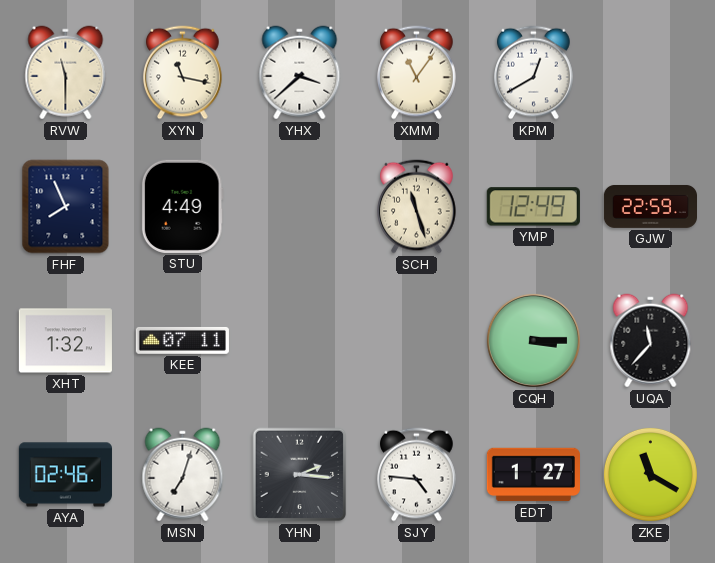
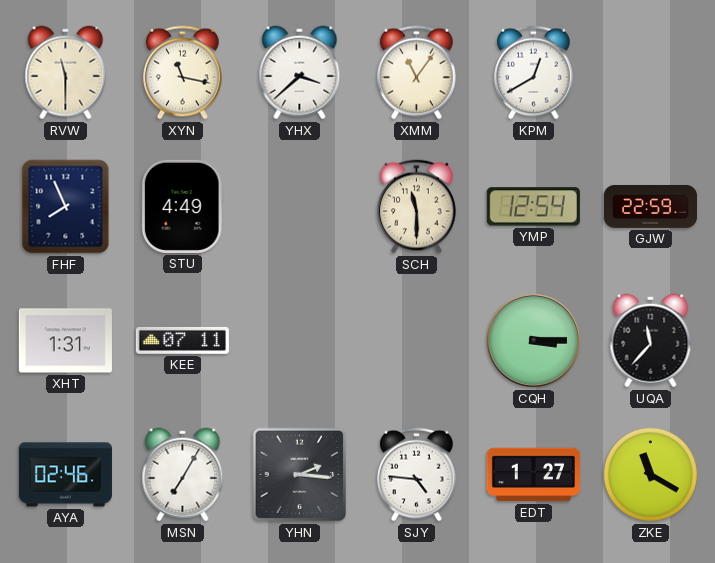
SCH: 11:27 -> 11:30 (417, 207)
YMP: 12:49 -> 12:54 (533, 207)
XHT: 1:32 -> 1:31 (65, 341)
MSN: 7:03 -> 7:05 (183, 475)
